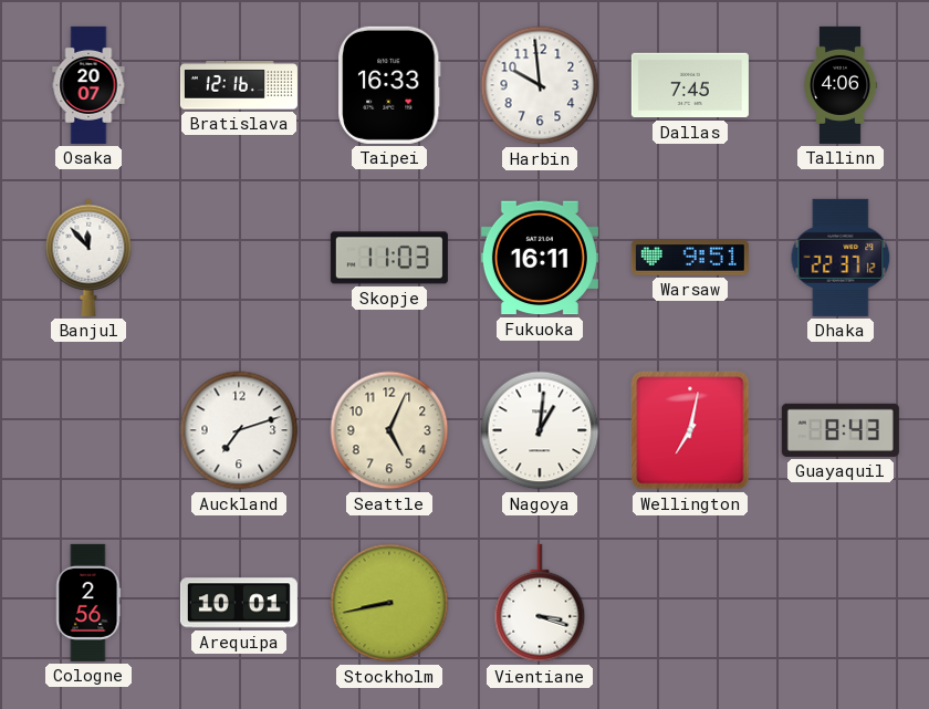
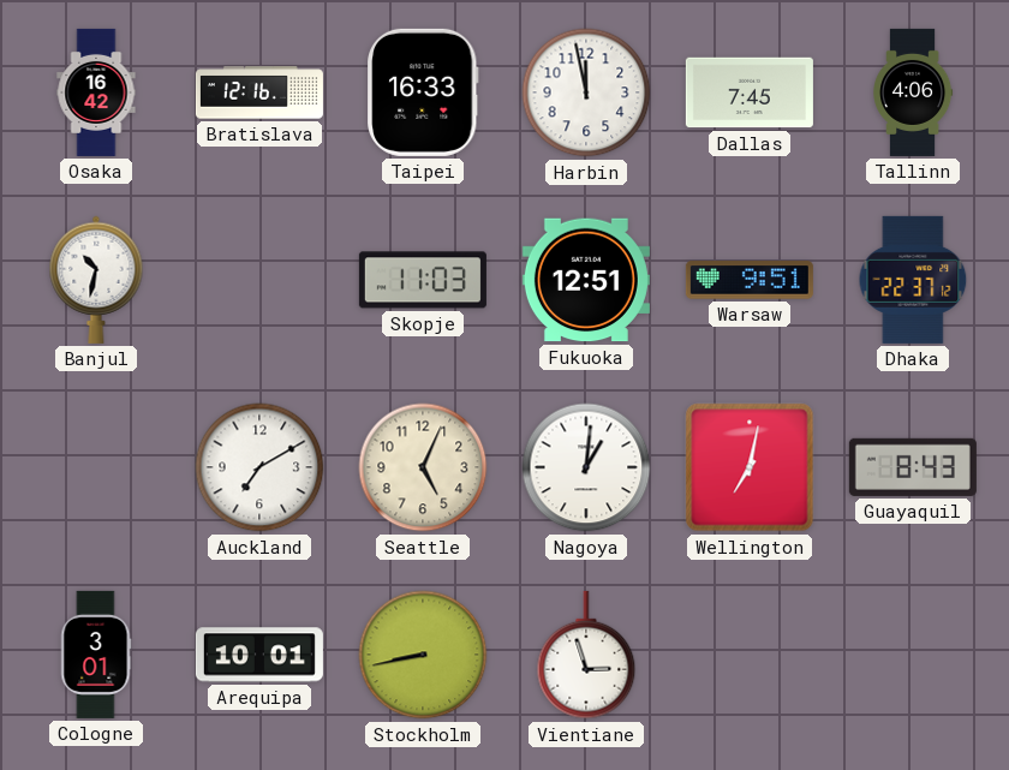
Osaka: 20:07 -> 16:42 (96, 92)
Harbin: 9:59 -> 11:58 (586, 92)
Banjul: 11:53 -> 10:32 (96, 280)
Fukuoka: 16:11 -> 12:51 (586, 280)
Auckland: 7:12 -> 7:10 (259, 467)
Cologne: 2:56 -> 3:01 (96, 655)
Vientiane: 3:18 -> 2:57 (586, 655)
